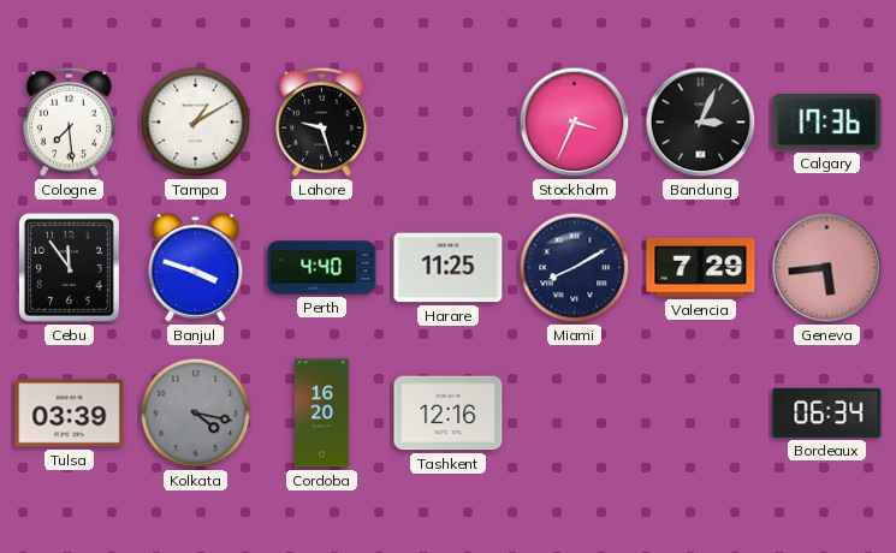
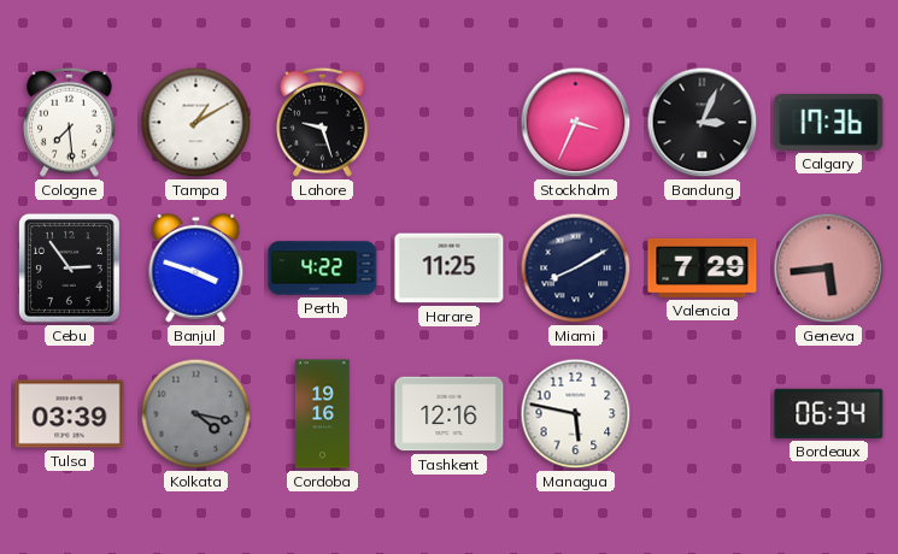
Cebu: 11:54 -> 2:54 (69, 267)
Perth: 4:40 -> 4:22 (323, 269)
Cordoba: 16:20 -> 19:16 (322, 414)
Managua: none -> 5:47 (576, 414)
